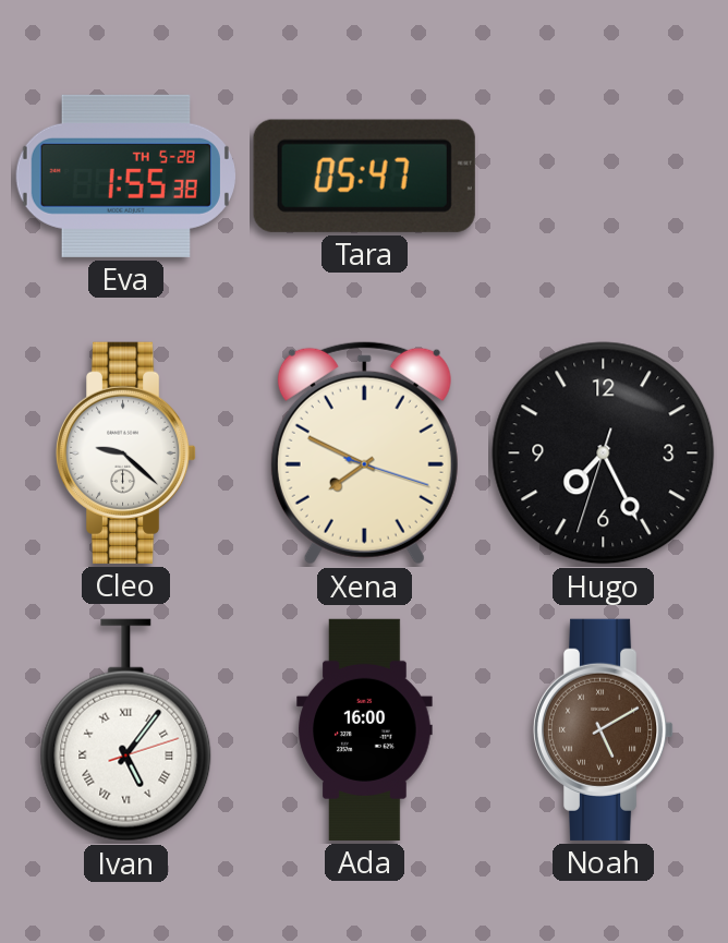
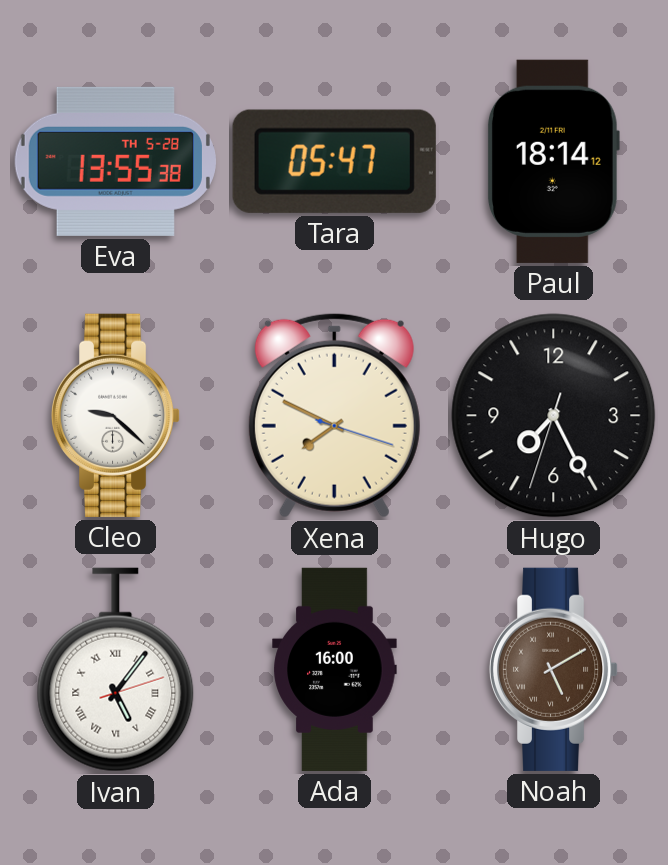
Eva: 1:55 -> 13:55 (115, 161)
Paul: none -> 18:14 (553, 161)
